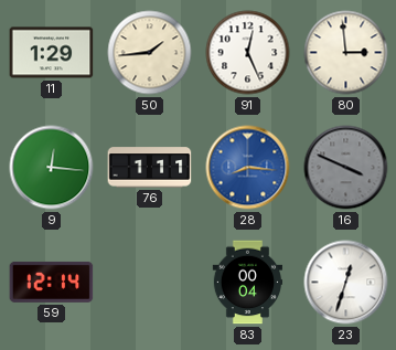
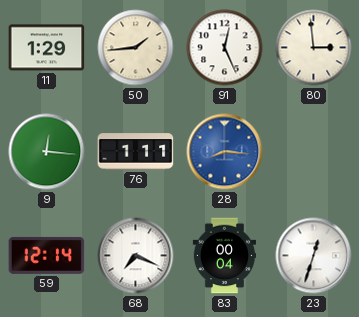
16: 3:49 -> none (346, 168)
68: none -> 7:19 (136, 256)
